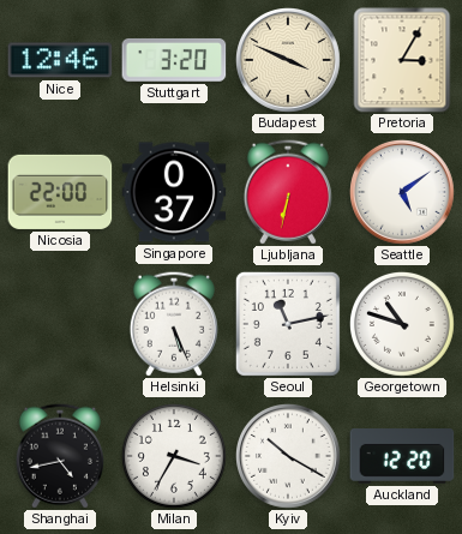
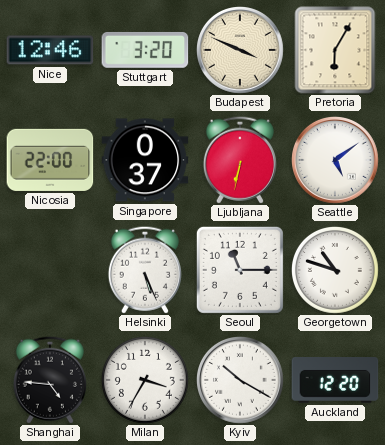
Pretoria: 3:05 -> 6:05 (335, 50)
Seoul: 11:13 -> 11:15 (240, 270)
Shanghai: 4:43 -> 4:46 (50, 380)
